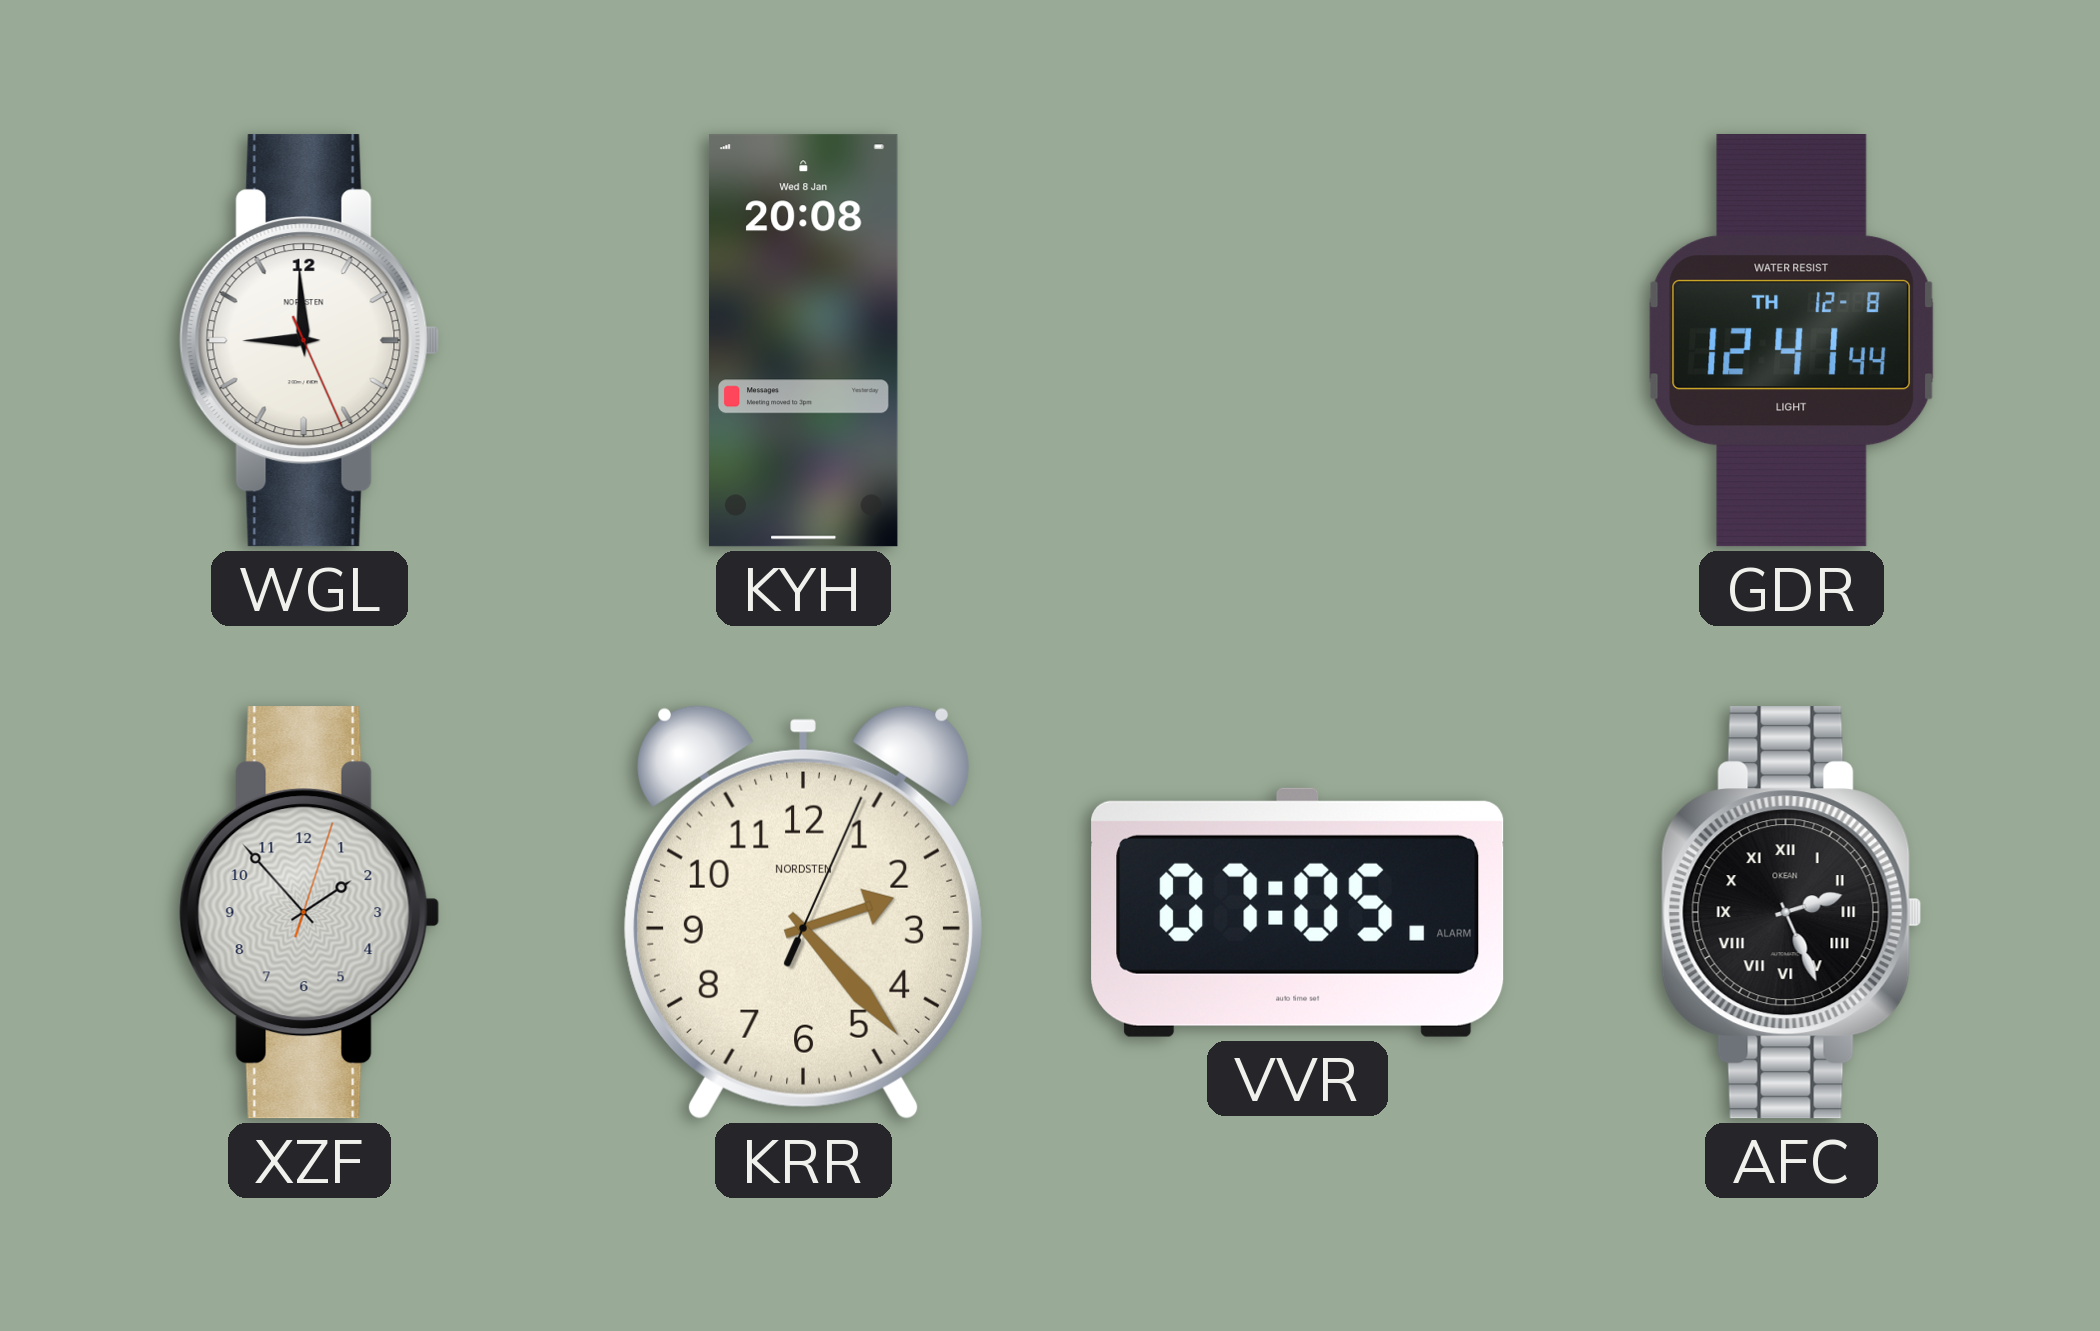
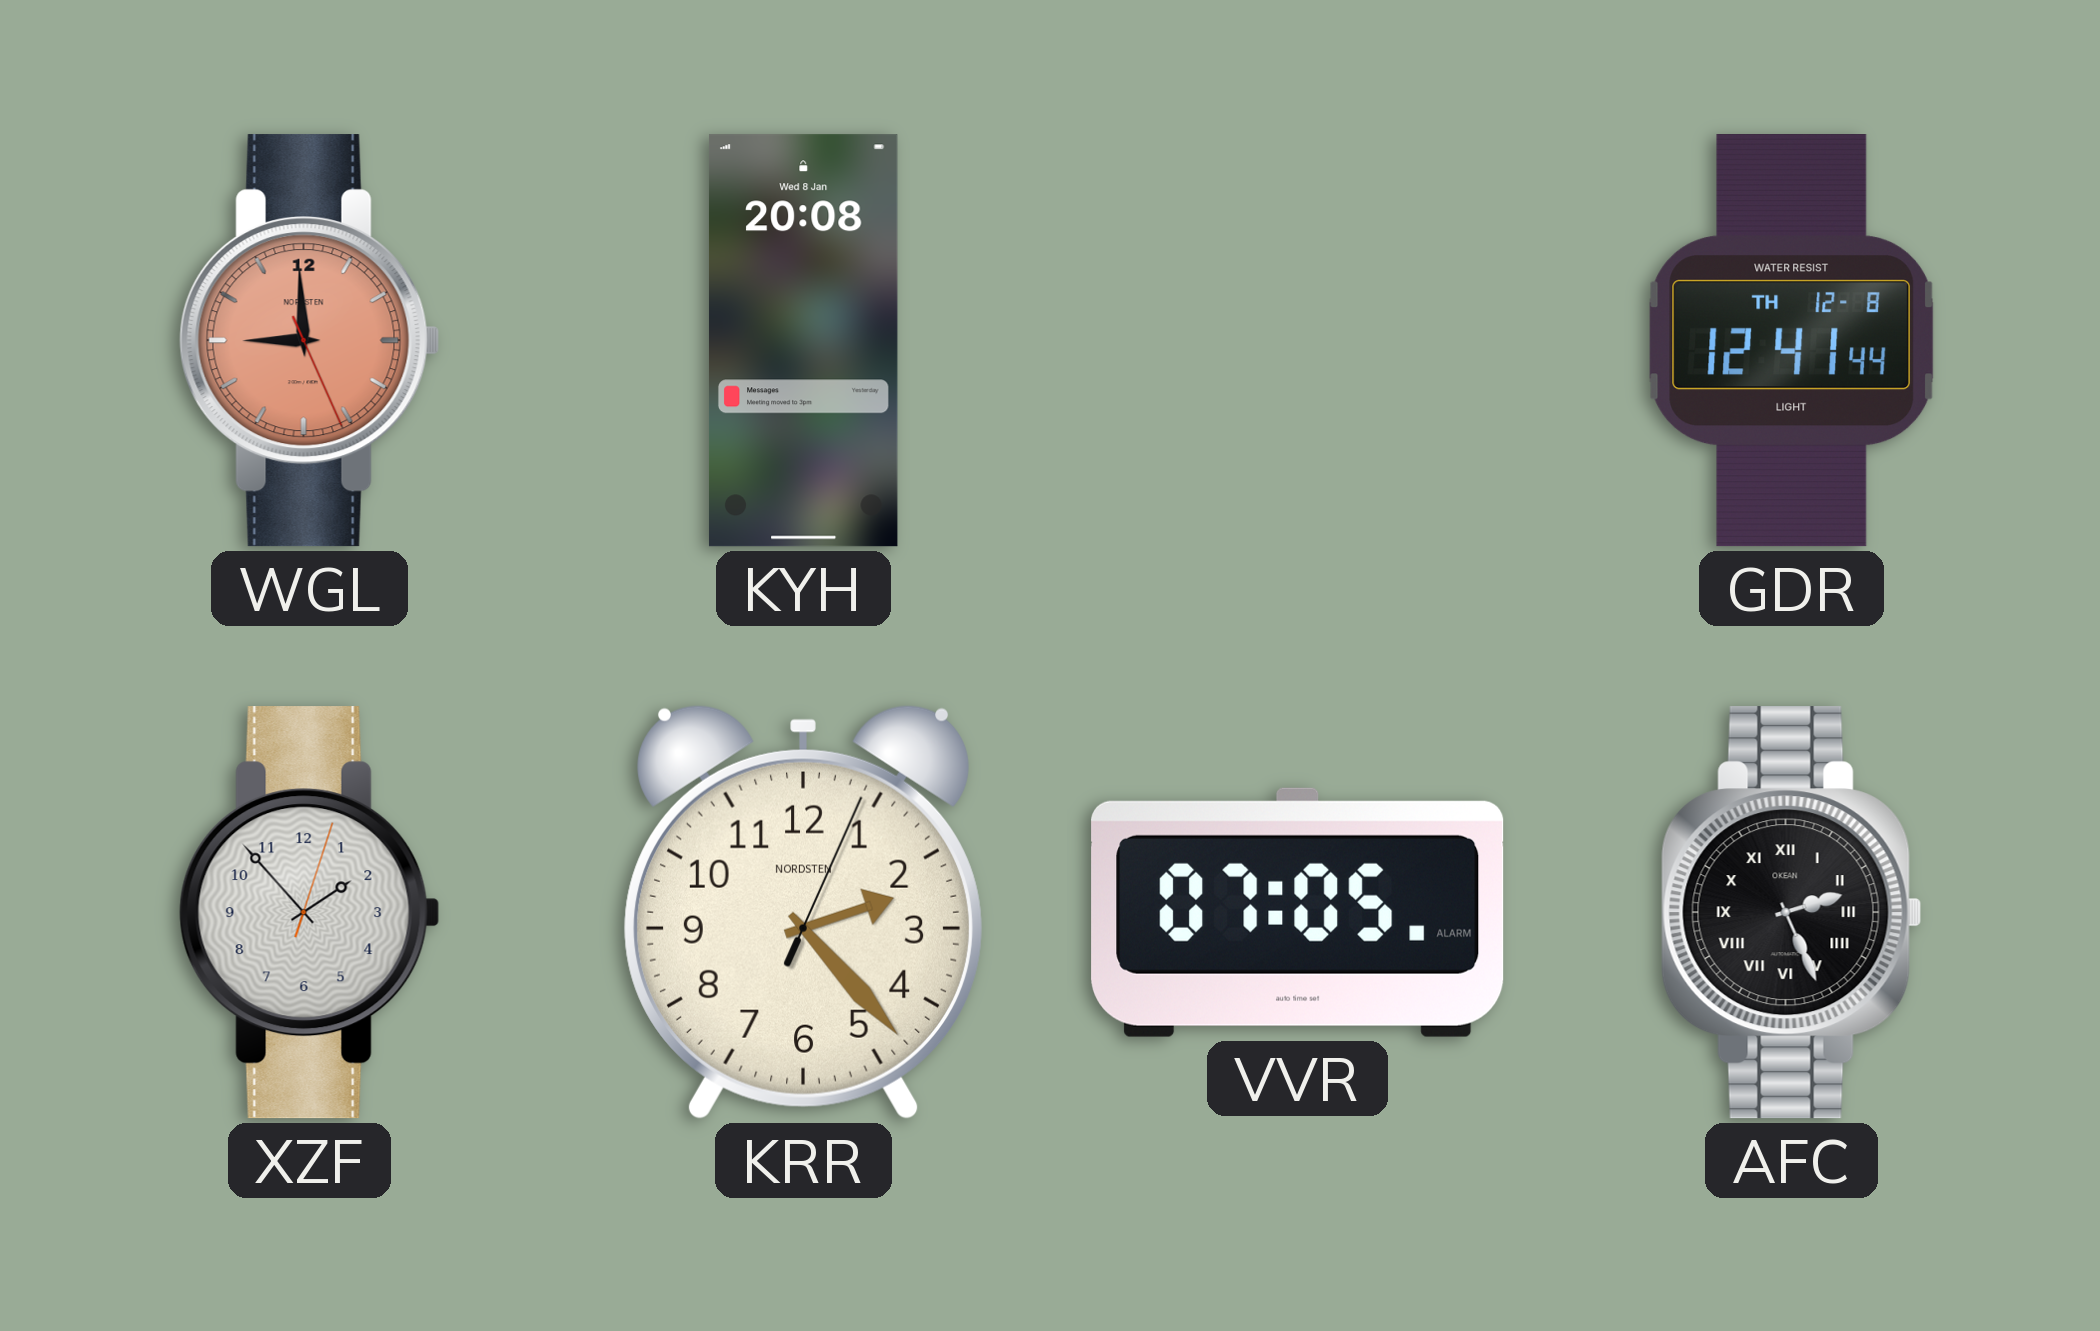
WGL dial: white -> salmon (310, 341)
